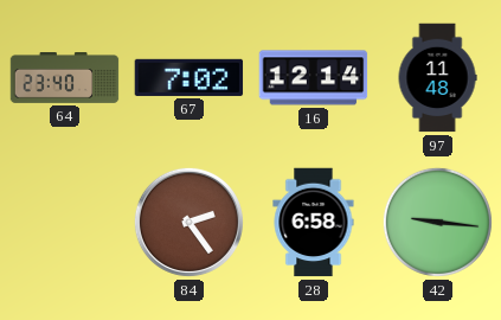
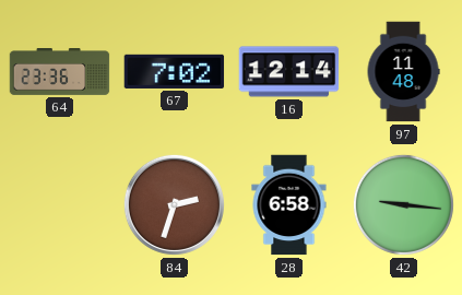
64: 23:40 -> 23:36 (60, 72)
84: 2:24 -> 2:33 (174, 204)
